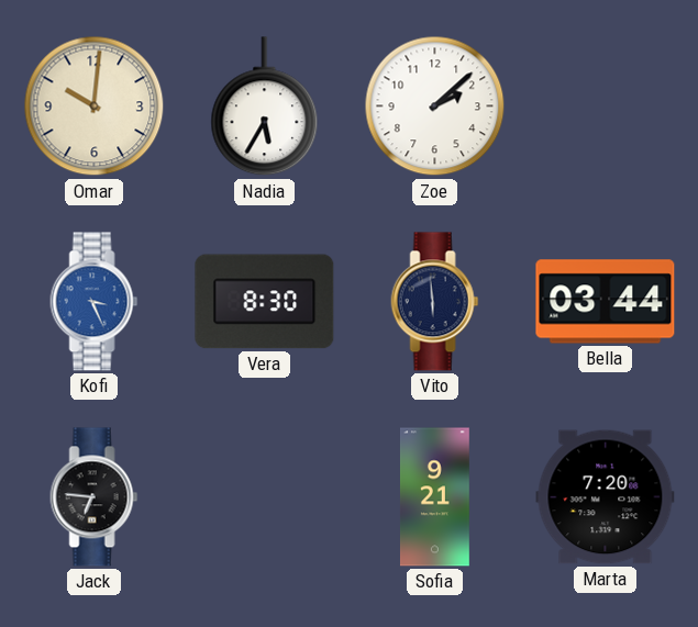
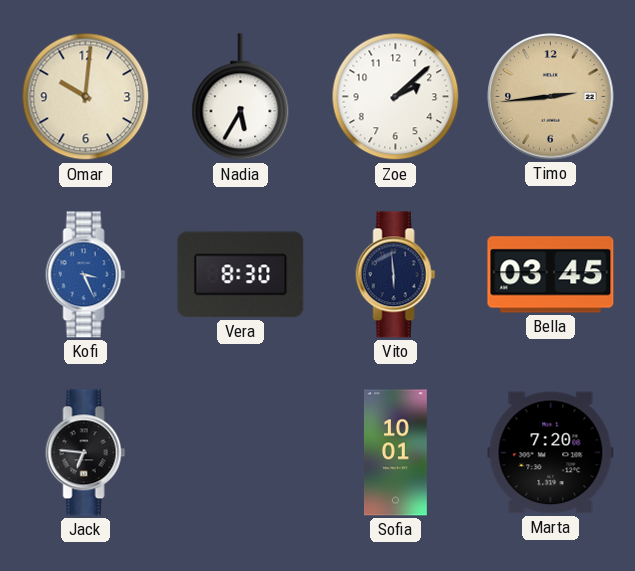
Timo: none -> 2:44 (551, 97)
Bella: 03:44 -> 03:45 (551, 275)
Sofia: 9:21 -> 10:01 (395, 453)
